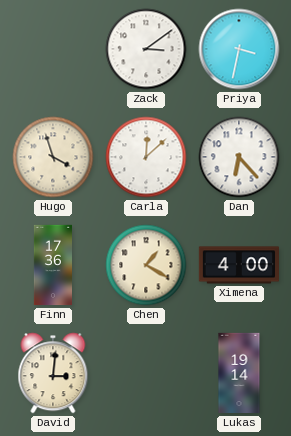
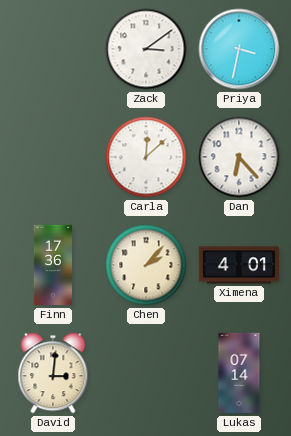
Hugo: 3:57 -> none (53, 157)
Chen: 1:20 -> 2:07 (146, 265)
Ximena: 4:00 -> 4:01 (238, 265)
Lukas: 19:14 -> 07:14 (239, 373)
